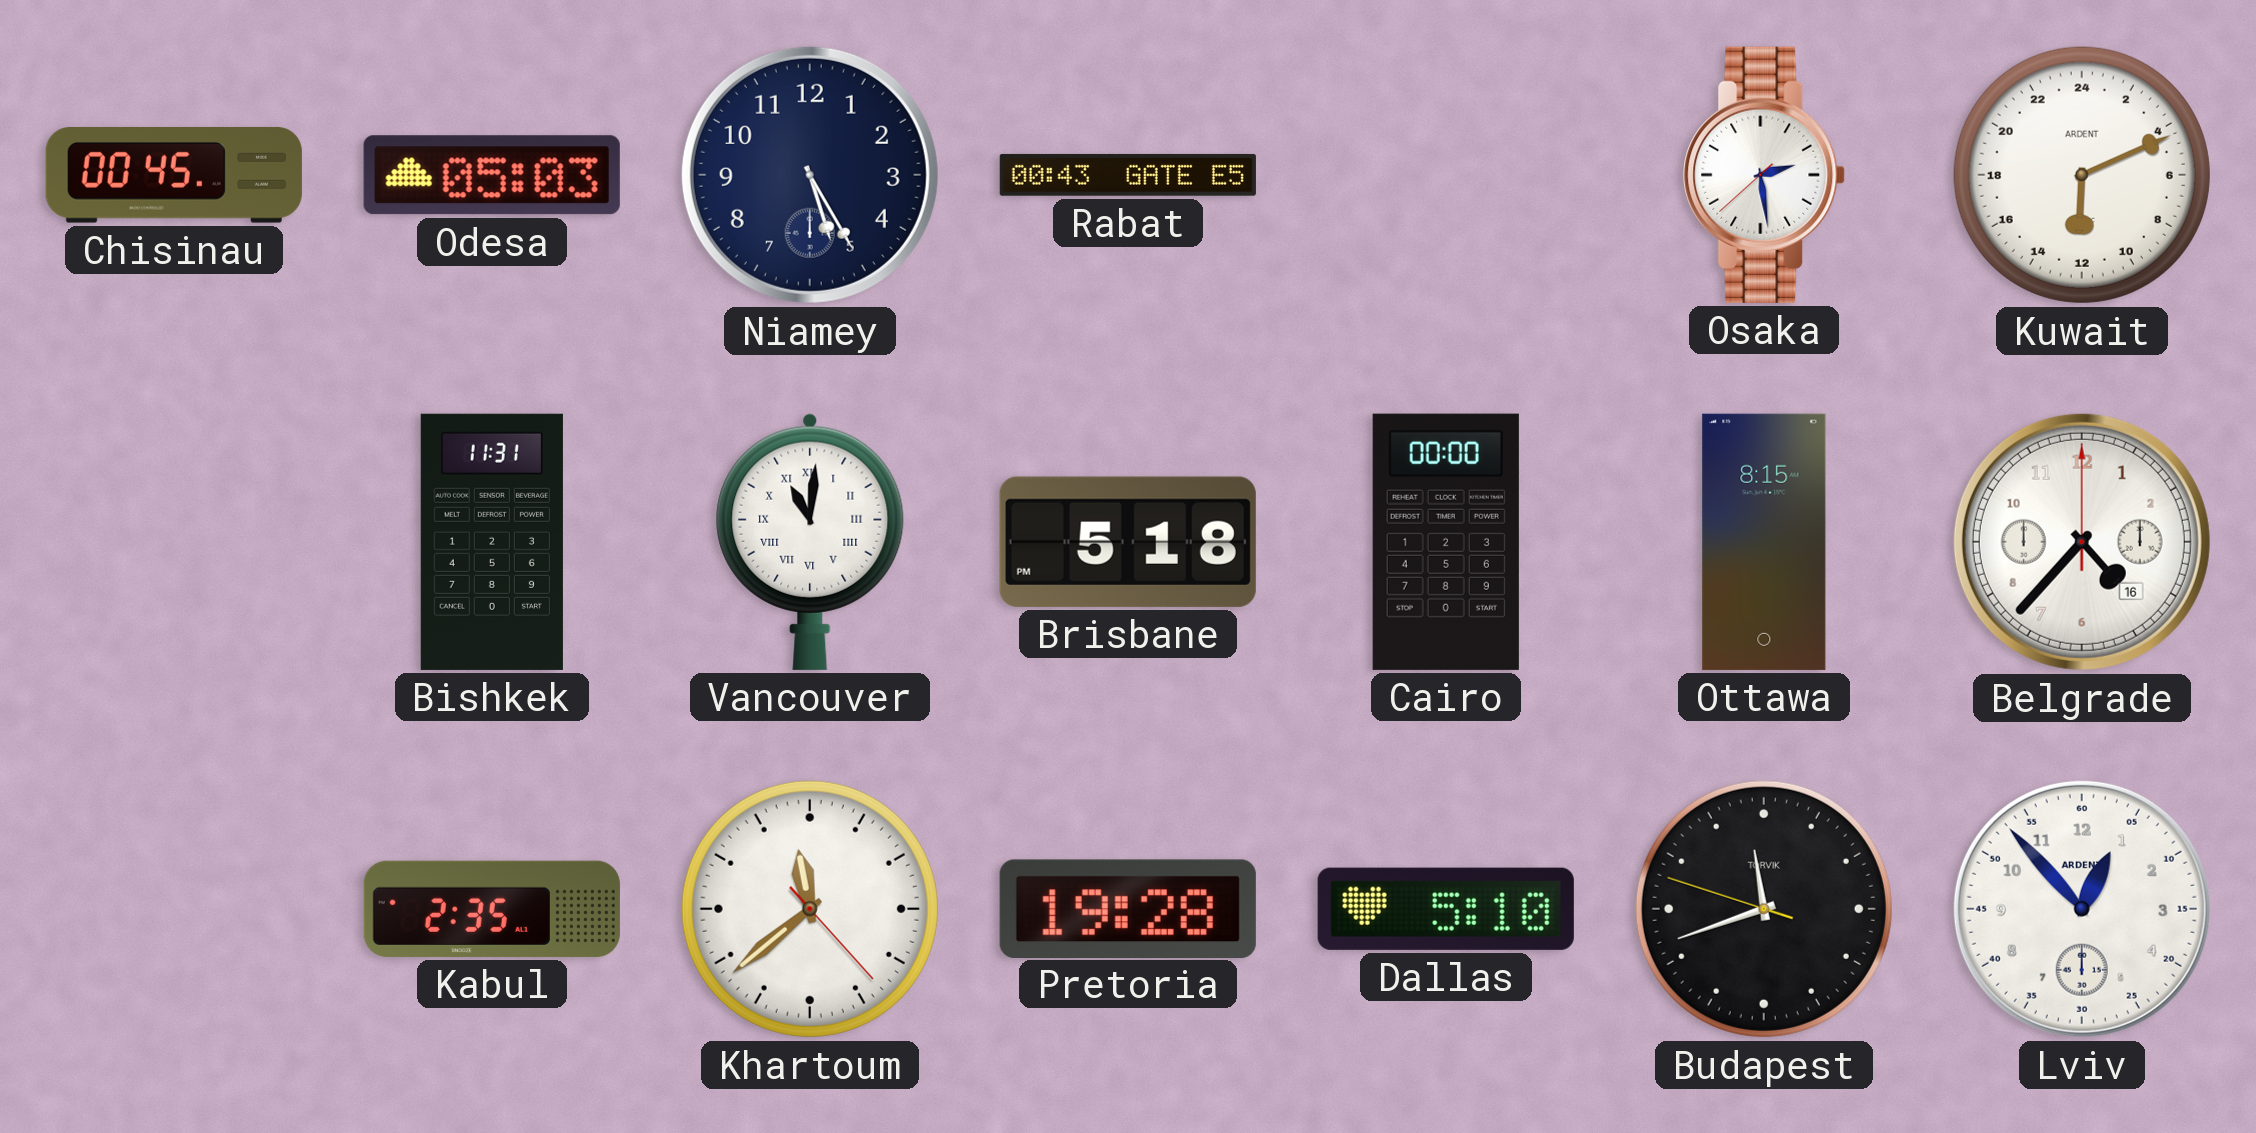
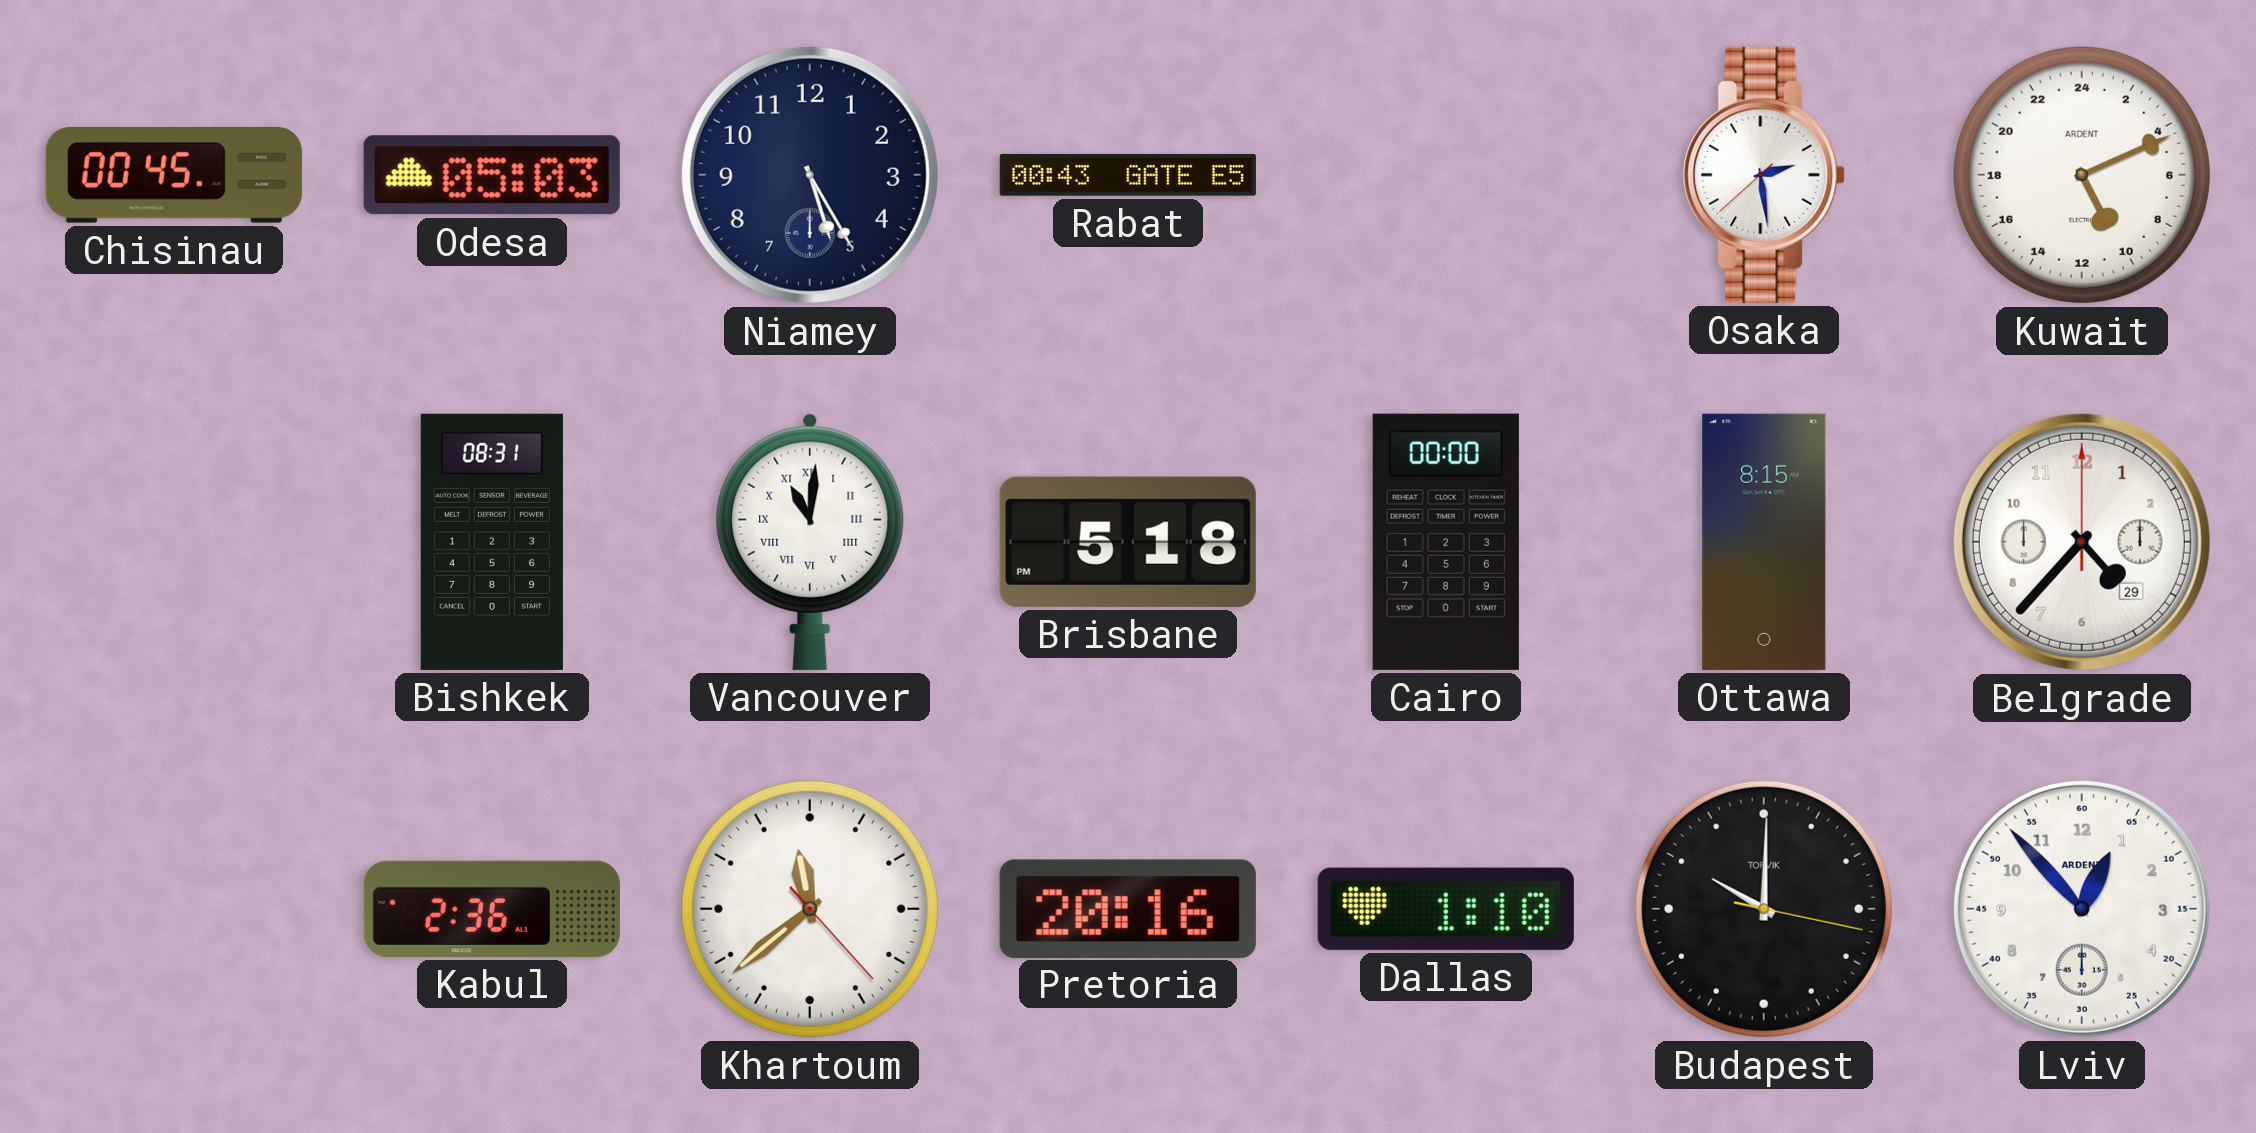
Kuwait: 12:11 -> 10:11 (2082, 175)
Bishkek: 11:31 -> 08:31 (492, 542)
Belgrade date: 16 -> 29 (2082, 542)
Kabul: 2:35 -> 2:36 (492, 909)
Pretoria: 19:28 -> 20:16 (1128, 908)
Dallas: 5:10 -> 1:10 (1446, 909)
Budapest: 11:41 -> 10:00 (1764, 909)
